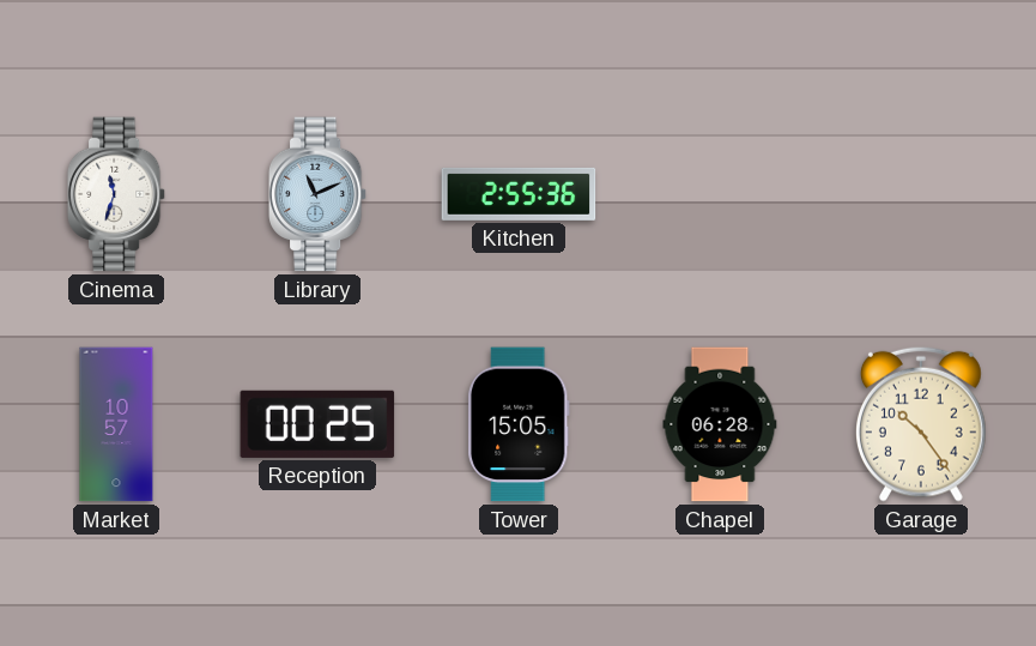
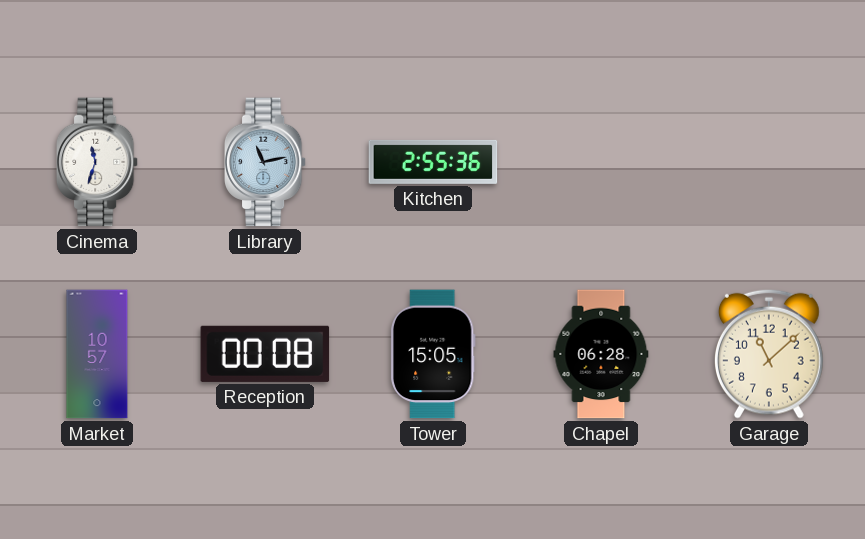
Library: 11:11 -> 11:13 (265, 162)
Reception: 00:25 -> 00:08 (265, 354)
Garage: 10:24 -> 11:08 (769, 354)
